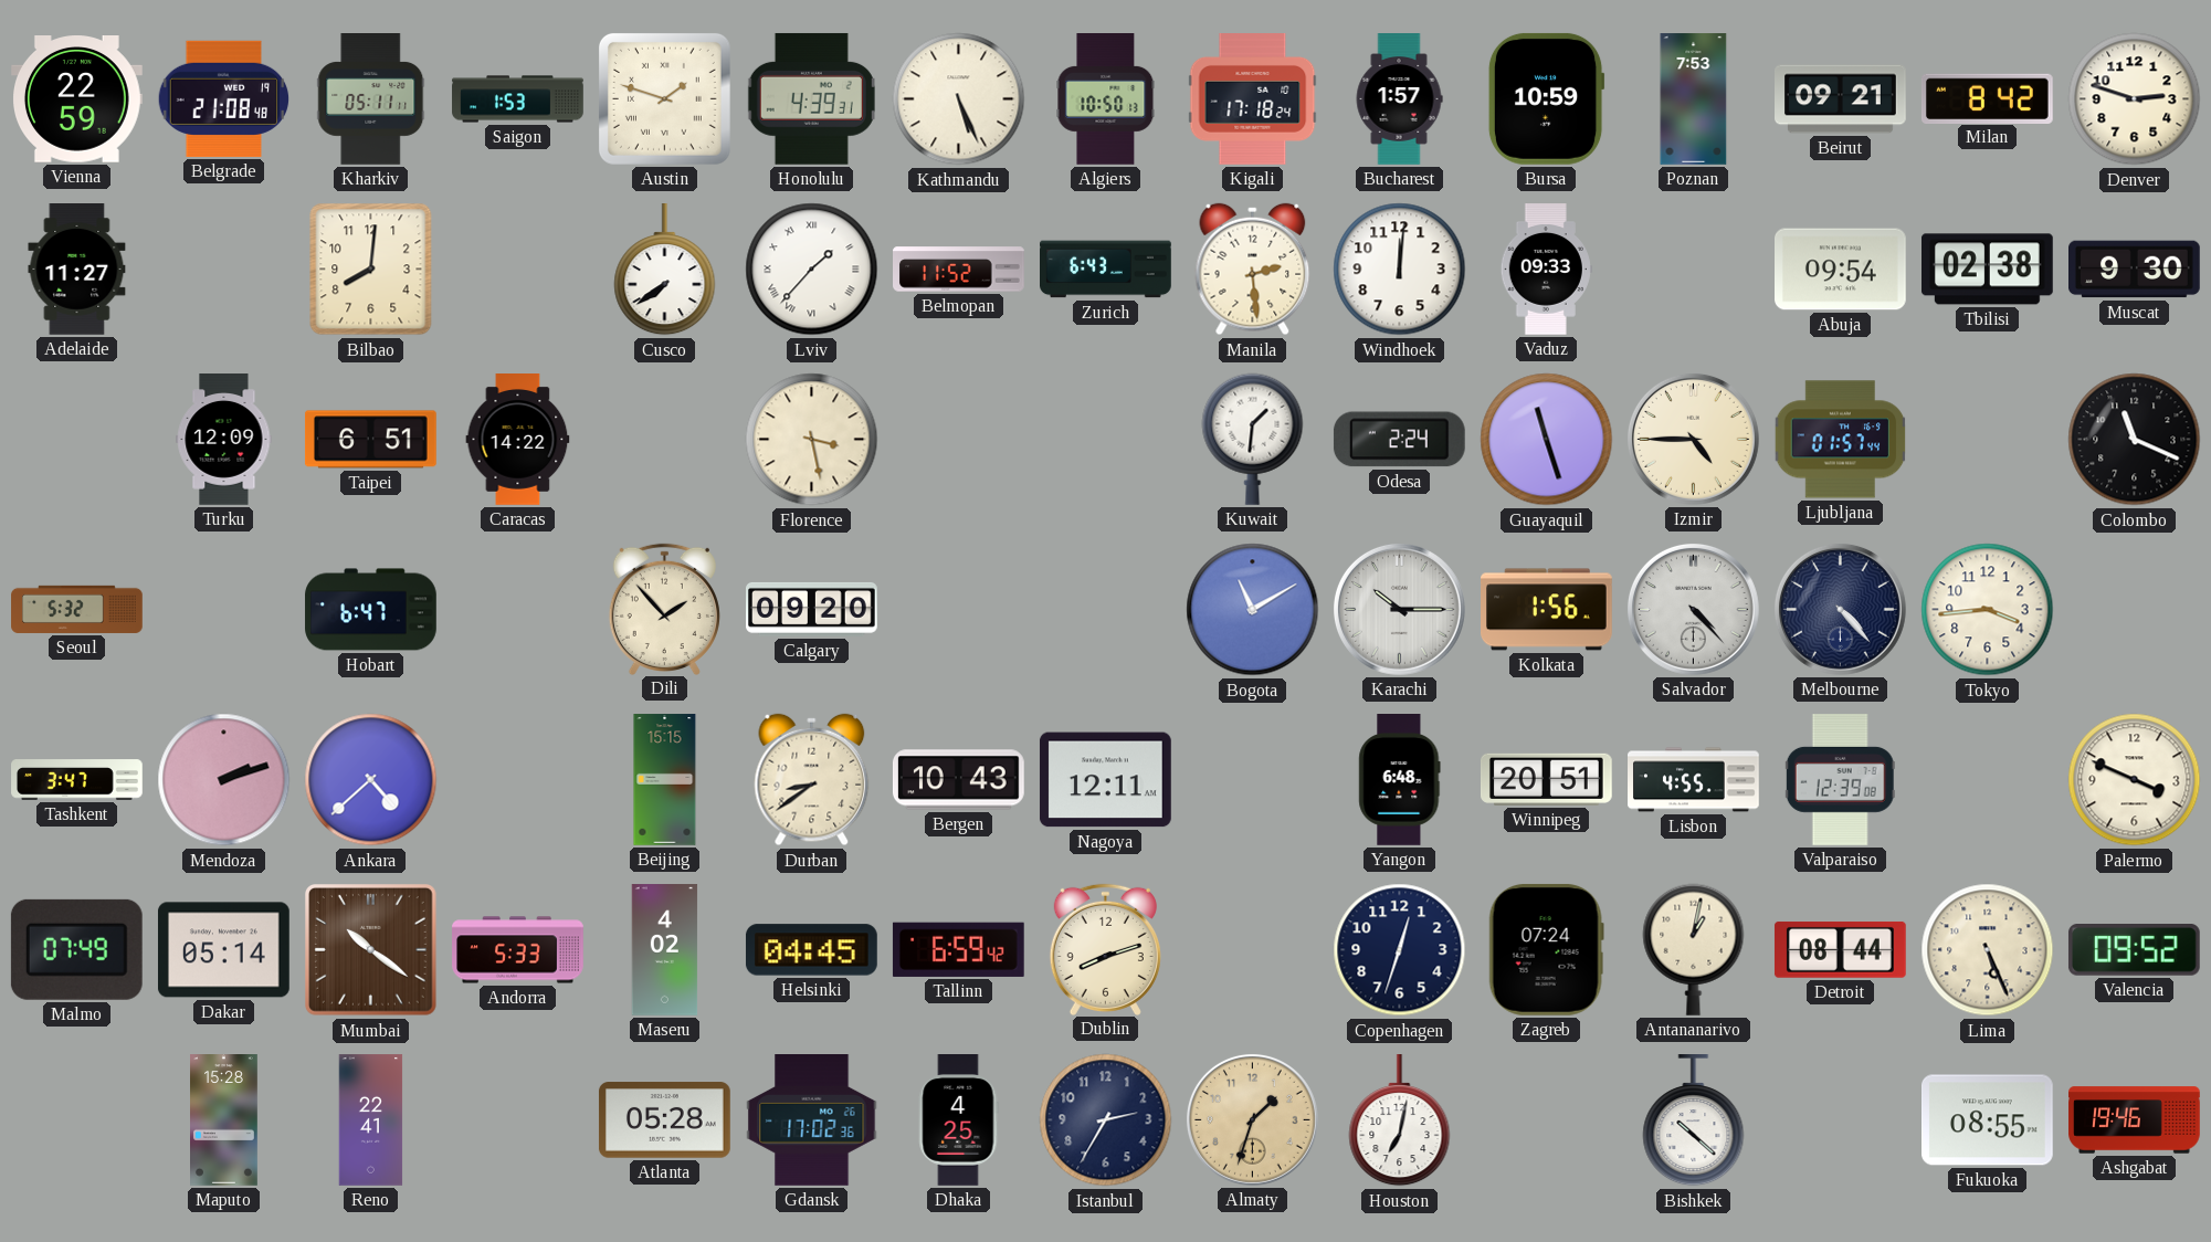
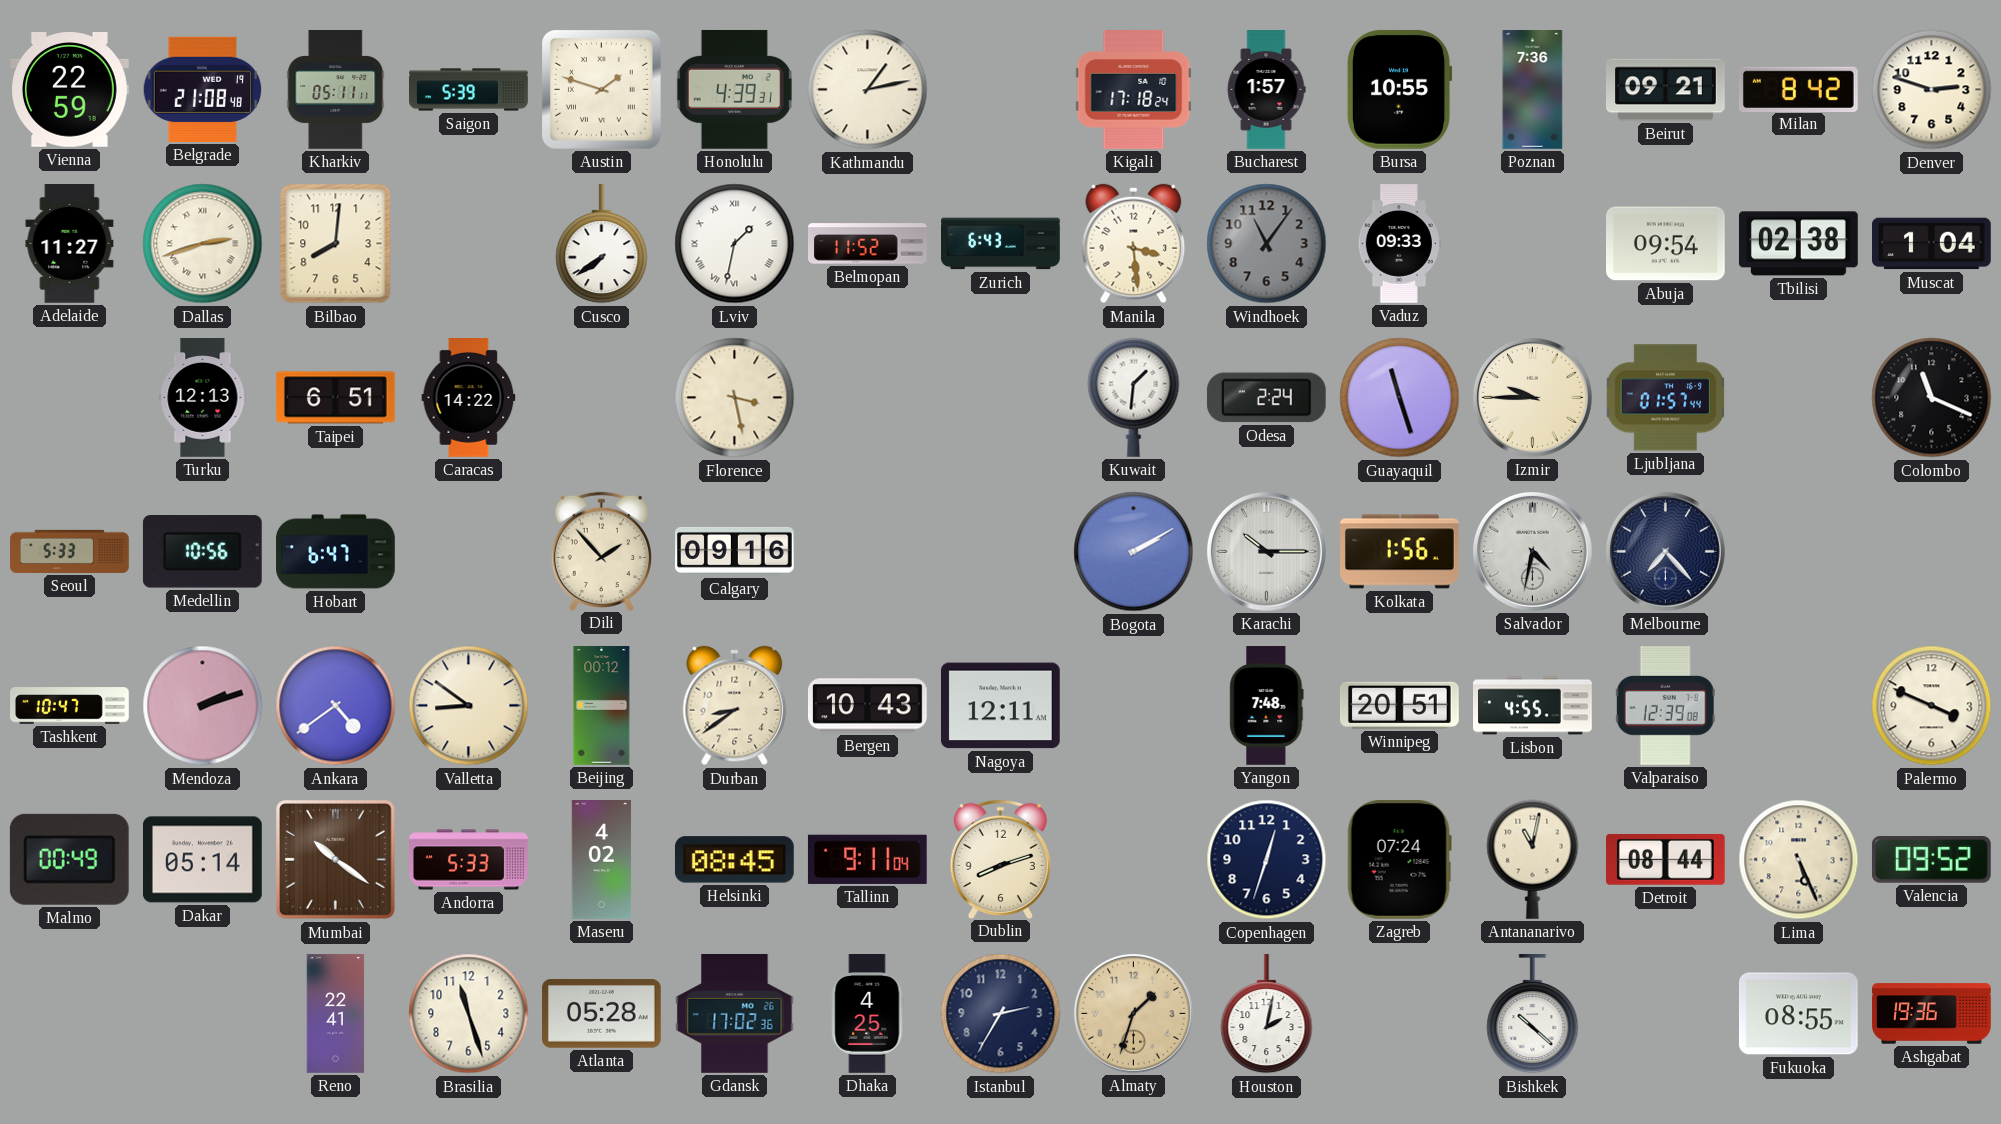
Saigon: 1:53 -> 5:39 (469, 90)
Kathmandu: 5:26 -> 1:13 (868, 90)
Algiers: 10:50 -> none (1106, 99)
Bursa: 10:59 -> 10:55 (1399, 89)
Poznan: 7:53 -> 7:36 (1533, 90)
Dallas: none -> 2:42 (203, 244)
Lviv: 1:37 -> 1:32 (735, 244)
Manila: 2:29 -> 3:29 (1134, 244)
Windhoek: 12:01 -> 11:06 (1267, 244)
Windhoek dial: white -> grey (1267, 244)
Muscat: 9:30 -> 1:04 (1932, 244)
Turku: 12:09 -> 12:13 (203, 398)
Izmir: 4:45 -> 9:45 (1532, 397)
Seoul: 5:32 -> 5:33 (70, 551)
Medellin: none -> 10:56 (202, 552)
Calgary: 09:20 -> 09:16 (735, 551)
Bogota: 11:10 -> 2:10 (1134, 552)
Salvador: 4:23 -> 4:32 (1532, 551)
Melbourne: 4:23 -> 7:23 (1665, 551)
Tokyo: 3:44 -> none (1988, 610)
Tashkent: 3:47 -> 10:47 (70, 706)
Ankara: 4:38 -> 4:39 (336, 706)
Valletta: none -> 8:51 (469, 706)
Beijing: 15:15 -> 00:12 (602, 706)
Yangon: 6:48 -> 7:48 (1267, 706)
Malmo: 07:49 -> 00:49 (69, 859)
Helsinki: 04:45 -> 08:45 (734, 860)
Tallinn: 6:59 -> 9:11 (867, 859)
Antananarivo: 1:02 -> 11:02 (1533, 859)
Maputo: 15:28 -> none (224, 1120)
Brasilia: none -> 11:27 (469, 1014)
Houston: 7:02 -> 2:02 (1267, 1015)
Ashgabat: 19:46 -> 19:36 (1932, 1014)
